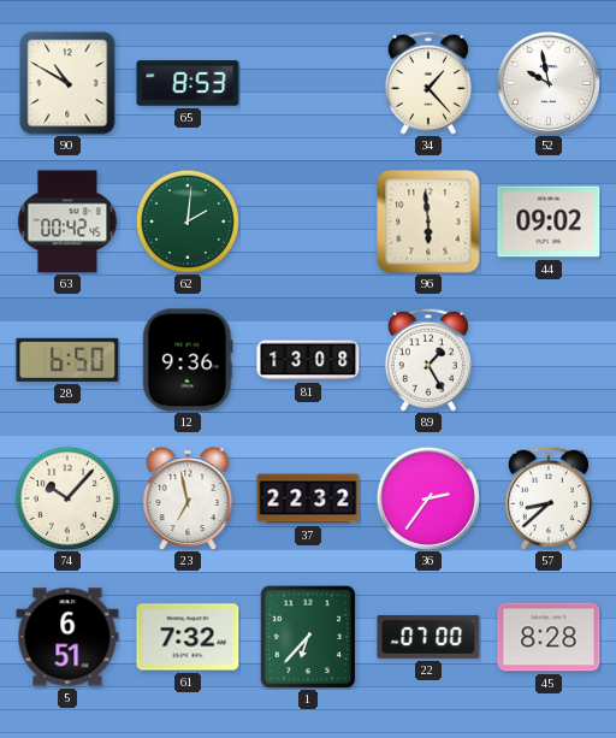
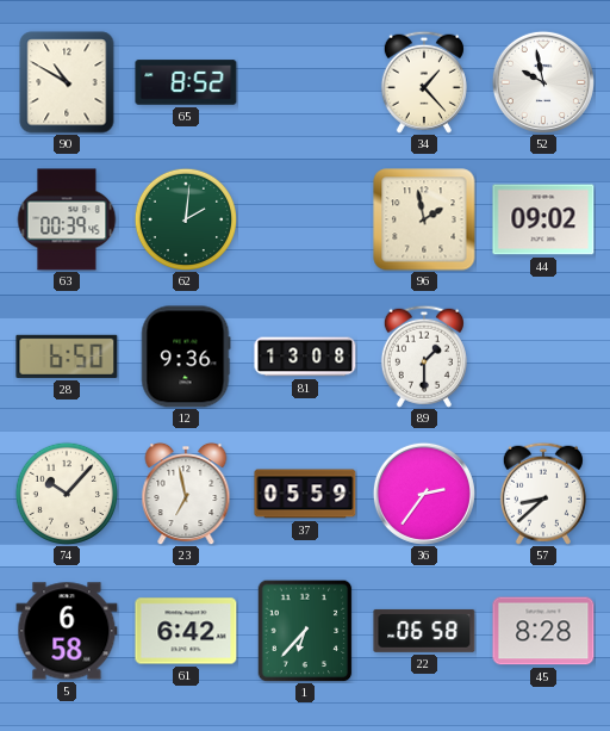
65: 8:53 -> 8:52 (186, 82)
63: 00:42 -> 00:39 (67, 219)
96: 5:59 -> 1:58 (424, 219)
89: 1:25 -> 1:30 (424, 357)
37: 22:32 -> 05:59 (305, 494)
5: 6:51 -> 6:58 (67, 631)
61: 7:32 -> 6:42 (186, 631)
22: 07:00 -> 06:58 (424, 631)
